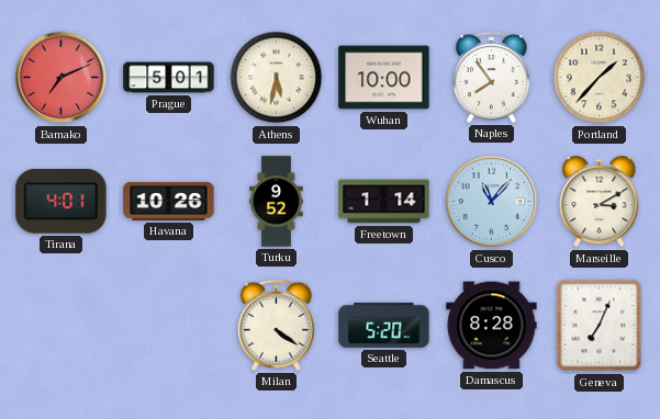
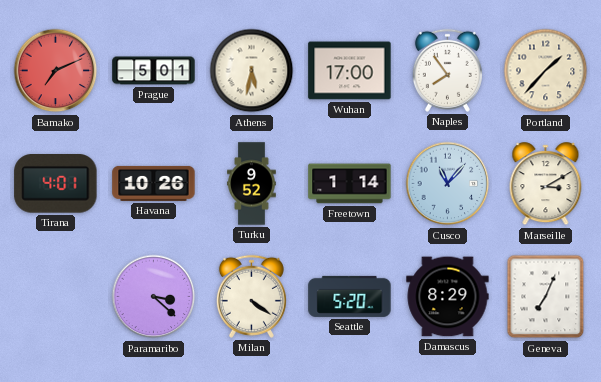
Wuhan: 10:00 -> 17:00 (350, 71)
Paramaribo: none -> 3:22 (154, 297)
Damascus: 8:28 -> 8:29 (448, 297)
